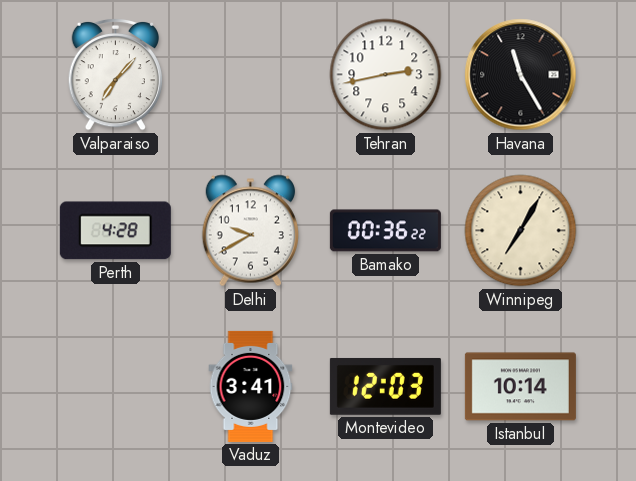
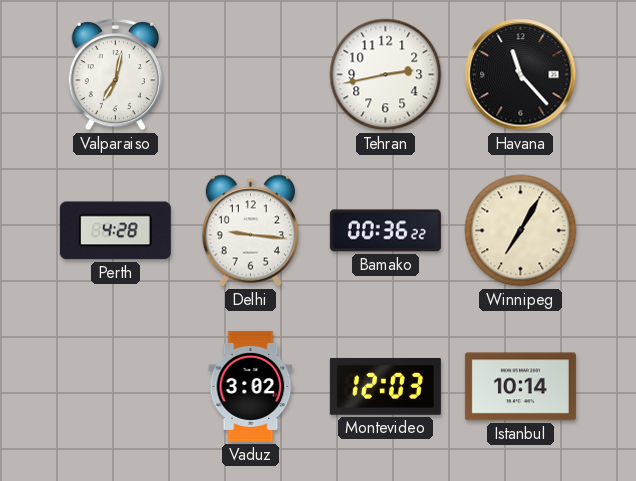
Valparaiso: 7:07 -> 7:02 (115, 74)
Havana: 11:25 -> 11:23 (521, 75)
Delhi: 9:40 -> 9:16 (250, 231)
Vaduz: 3:41 -> 3:02 (251, 386)
